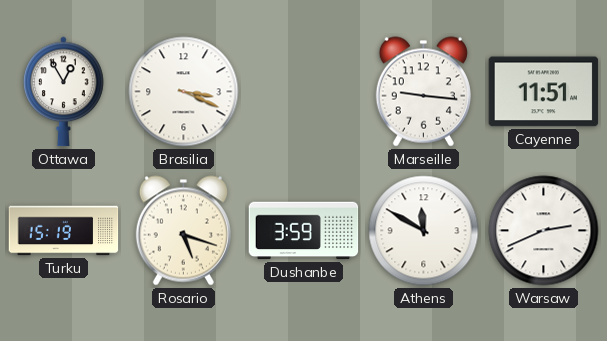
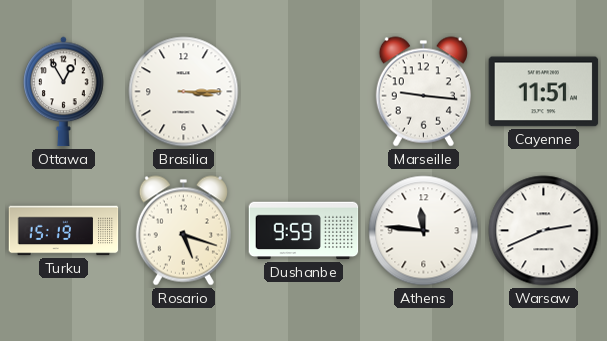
Brasilia: 3:19 -> 3:15 (184, 92)
Dushanbe: 3:59 -> 9:59 (304, 231)
Athens: 11:50 -> 11:46 (424, 231)
